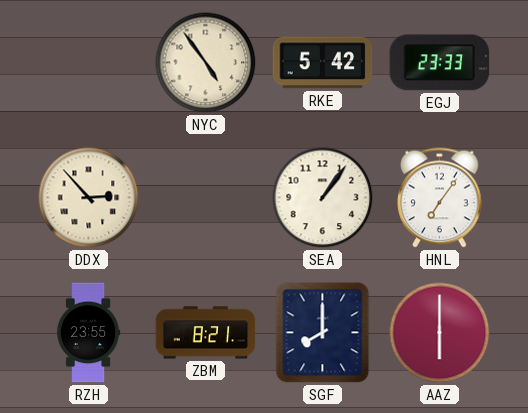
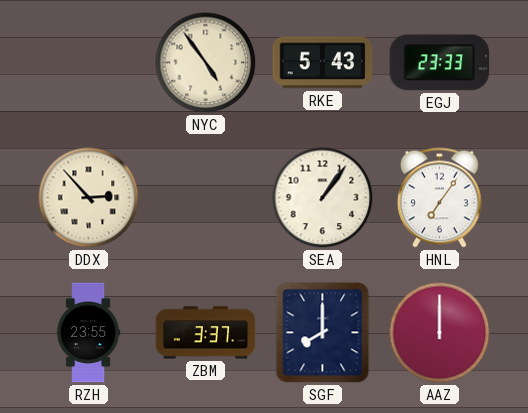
RKE: 5:42 -> 5:43 (323, 63)
ZBM: 8:21 -> 3:37 (206, 333)
AAZ: 6:00 -> 12:00 (440, 333)
